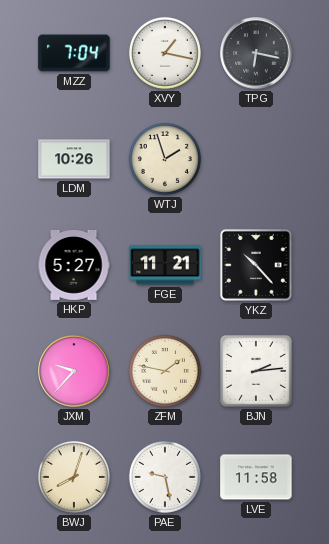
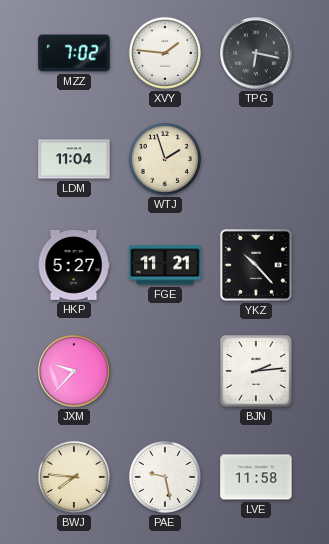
MZZ: 7:04 -> 7:02 (74, 53)
XVY: 1:17 -> 1:46 (165, 53)
LDM: 10:26 -> 11:04 (74, 159)
ZFM: 1:47 -> none (165, 371)
BWJ: 8:03 -> 7:46 (74, 477)
